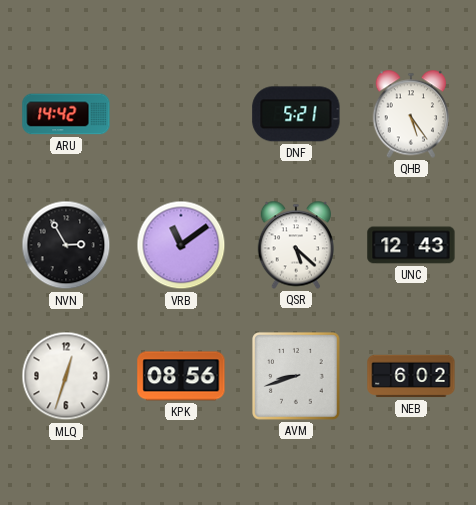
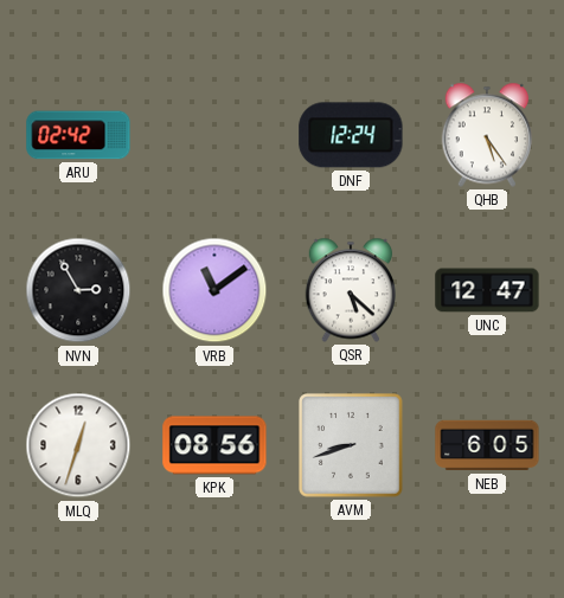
ARU: 14:42 -> 02:42 (78, 135)
DNF: 5:21 -> 12:24 (351, 135)
UNC: 12:43 -> 12:47 (487, 290)
NEB: 6:02 -> 6:05 (487, 445)
